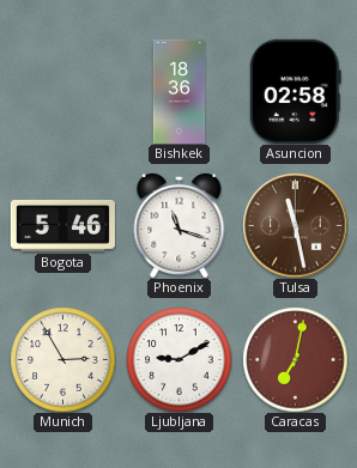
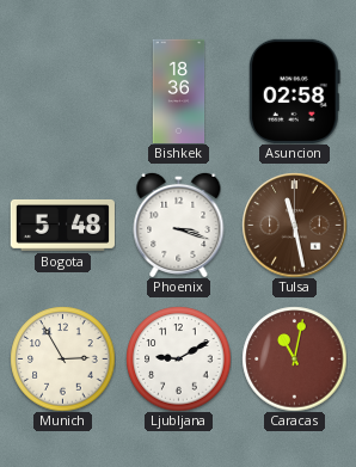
Bogota: 5:46 -> 5:48 (62, 225)
Phoenix: 11:18 -> 3:18 (179, 225)
Caracas: 7:02 -> 11:02 (294, 358)
